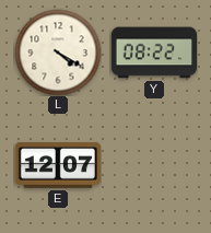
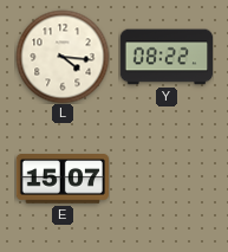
L: 4:20 -> 4:16 (63, 57)
E: 12:07 -> 15:07 (61, 179)
